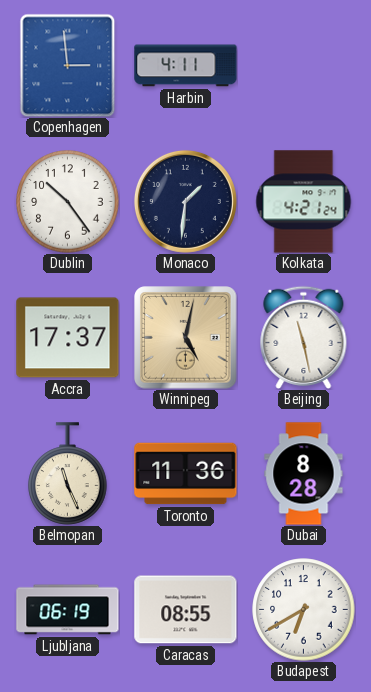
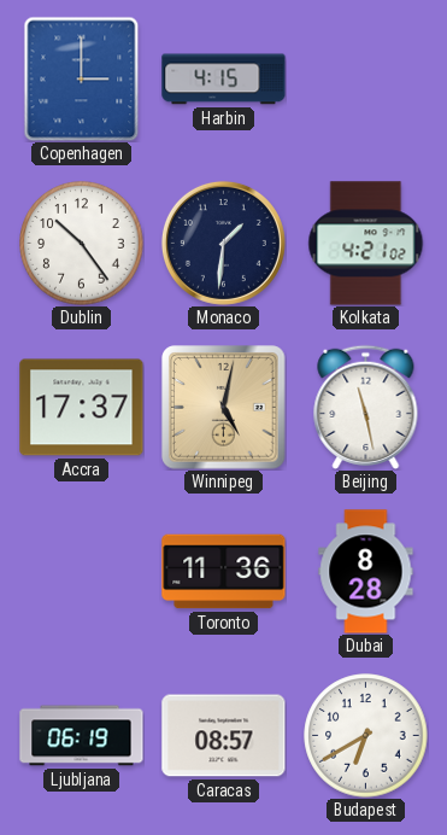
Copenhagen: 2:59 -> 3:00 (82, 78)
Harbin: 4:11 -> 4:15 (224, 80)
Kolkata: 4:21:24 -> 4:21:02 (366, 244)
Belmopan: 11:26 -> none (68, 474)
Caracas: 08:55 -> 08:57 (224, 736)
